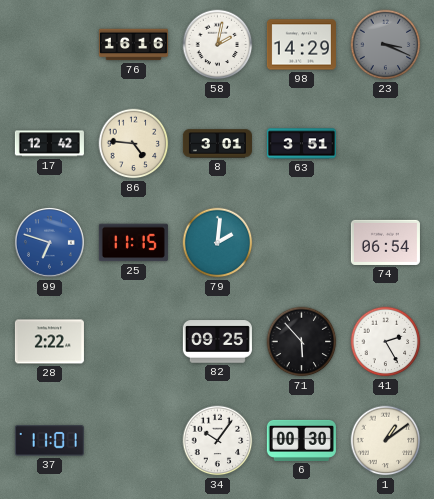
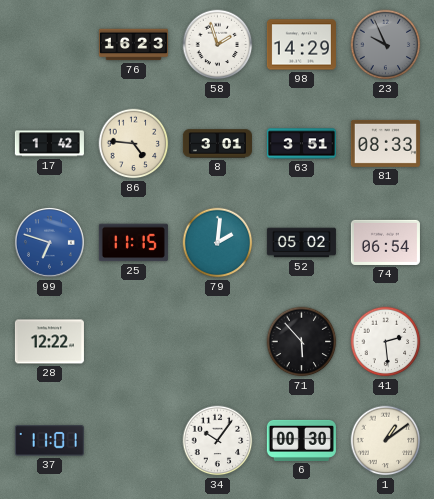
76: 16:16 -> 16:23 (133, 45)
58: 2:02 -> 1:57 (218, 45)
23: 3:19 -> 9:56 (386, 45)
17: 12:42 -> 1:42 (49, 144)
81: none -> 08:33 (385, 143)
52: none -> 05:02 (301, 243)
28: 2:22 -> 12:22 (49, 342)
82: 09:25 -> none (217, 342)
41: 2:25 -> 2:29 (386, 342)
